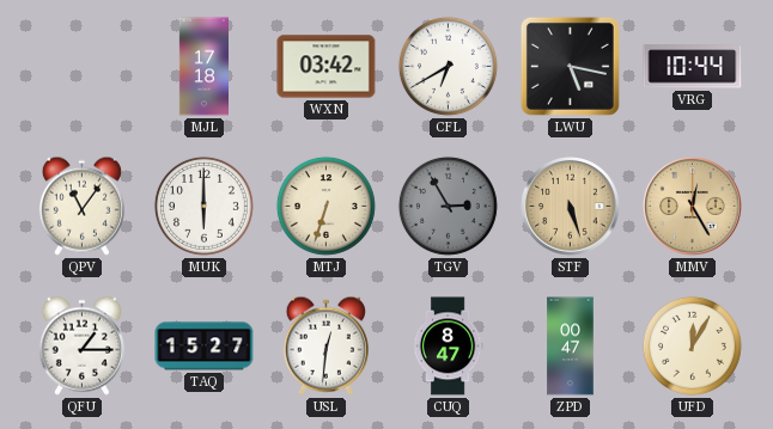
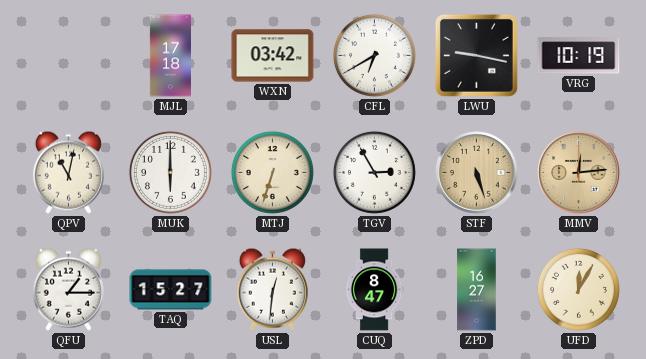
LWU: 5:17 -> 9:17 (476, 55)
VRG: 10:44 -> 10:19 (579, 56)
QPV: 11:06 -> 11:02 (68, 172)
TGV dial: grey -> white (374, 172)
MMV: 12:25 -> 12:14 (579, 173)
ZPD: 00:47 -> 16:27 (477, 290)
